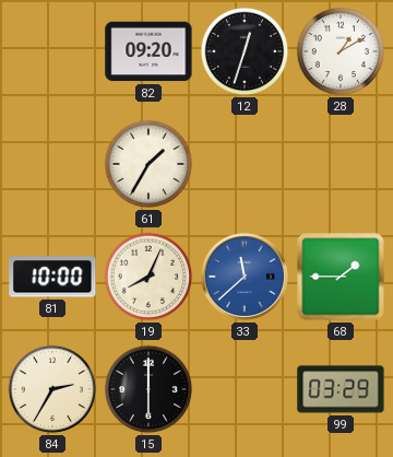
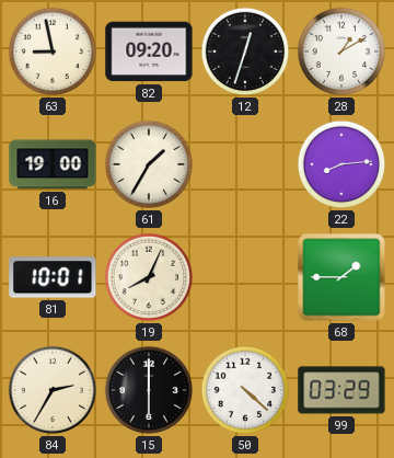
63: none -> 8:58 (53, 51)
16: none -> 19:00 (53, 164)
22: none -> 8:14 (341, 164)
81: 10:00 -> 10:01 (53, 277)
33: 11:38 -> none (245, 277)
50: none -> 4:22 (245, 390)
